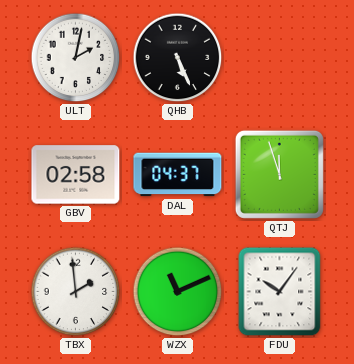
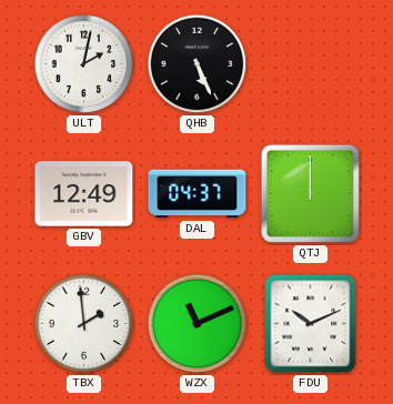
GBV: 02:58 -> 12:49 (84, 194)
QTJ: 11:57 -> 12:00 (310, 193)
FDU: 10:06 -> 10:11 (311, 324)
